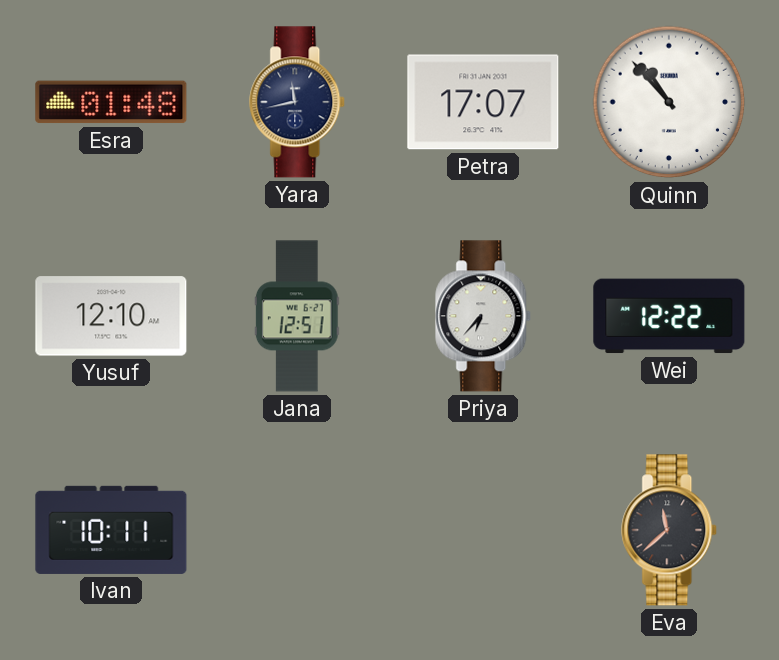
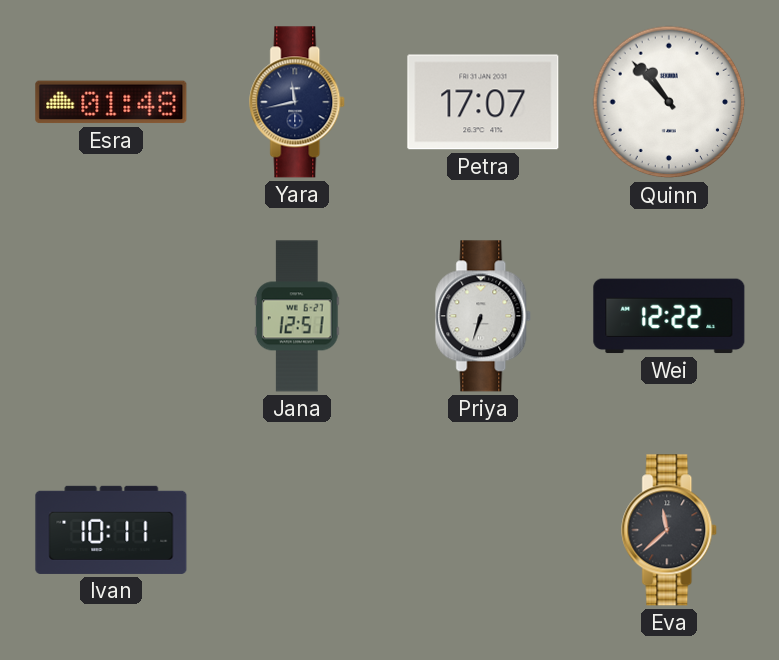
Yusuf: 12:10 -> none (111, 316)
Priya: 6:37 -> 6:33 (484, 316)
